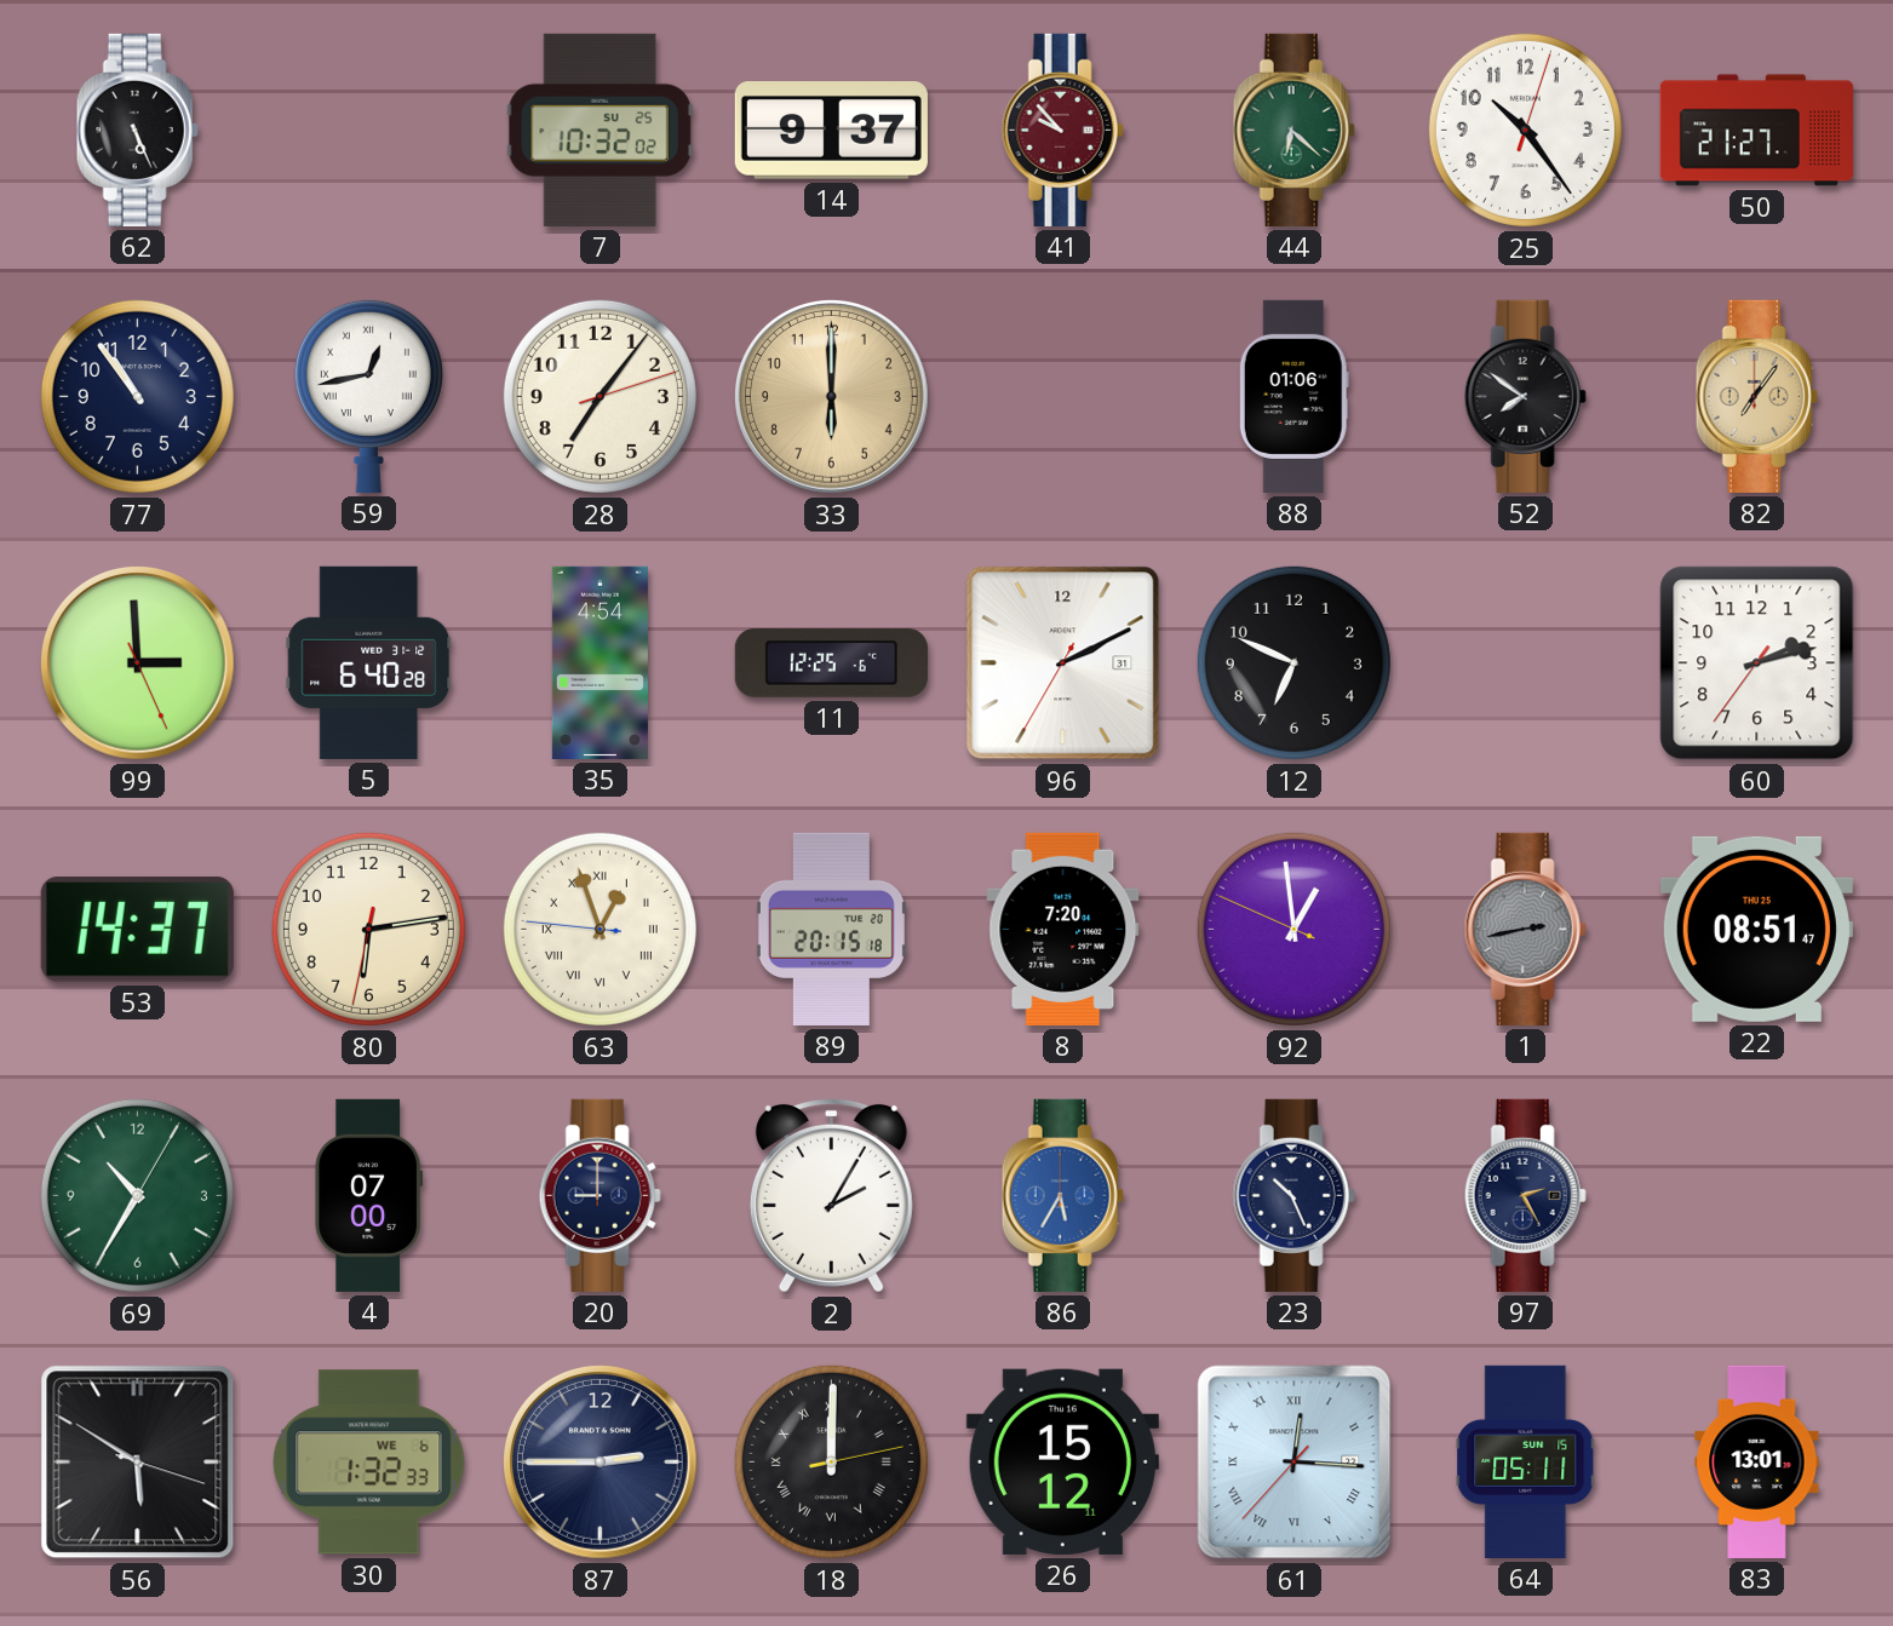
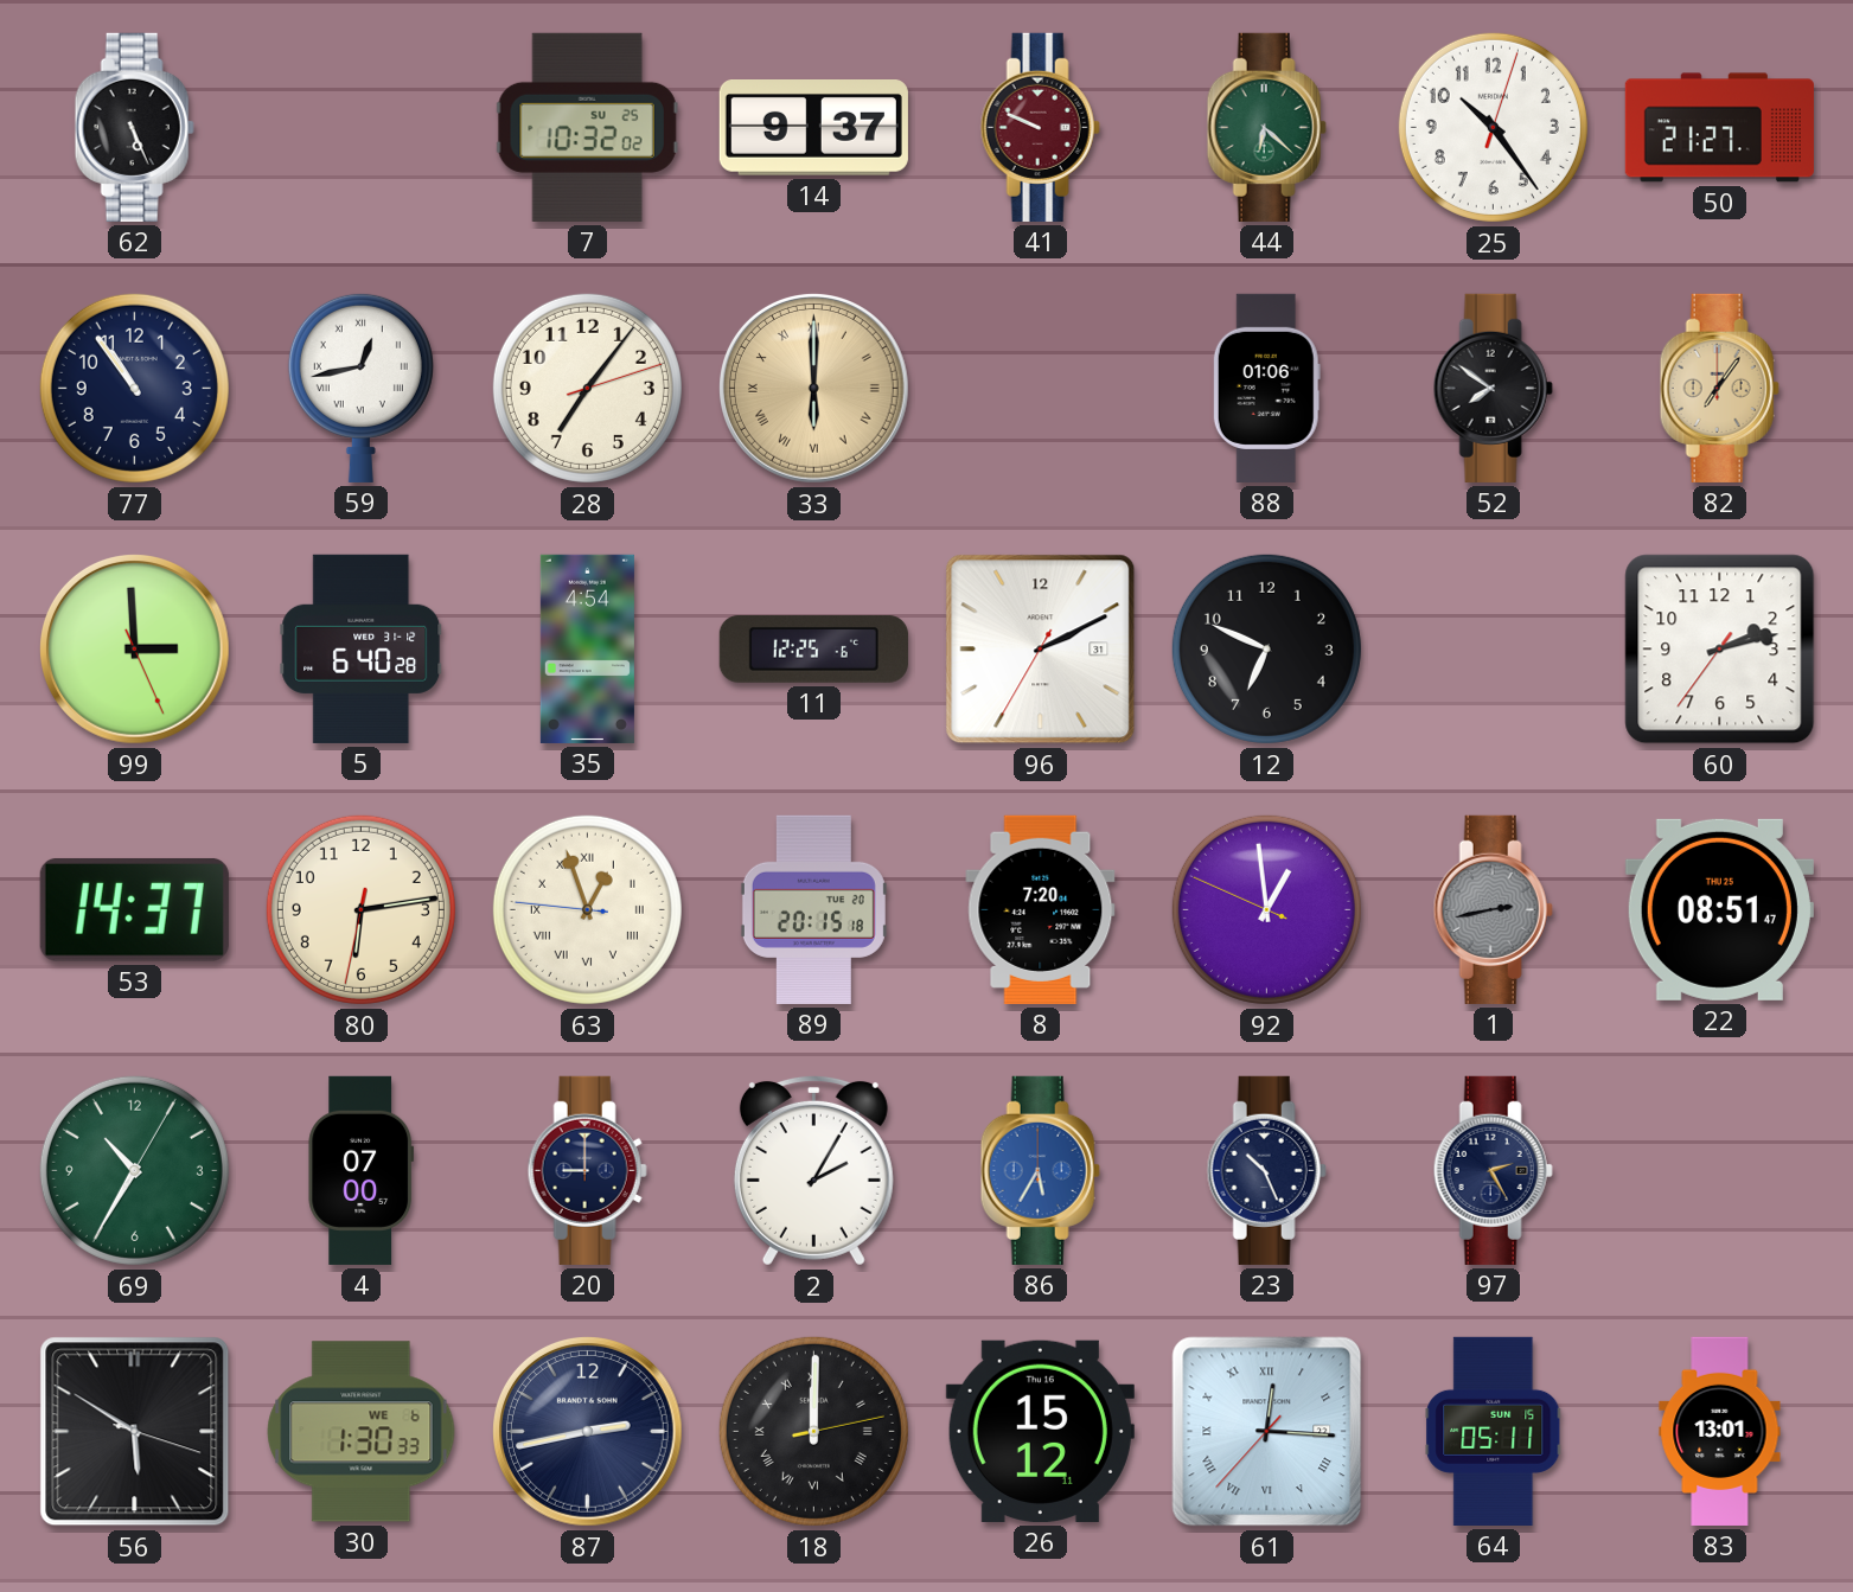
41: 9:53 -> 9:49 (1040, 127)
33 numerals: Arabic -> Roman (814, 389)
30: 1:32 -> 1:30 (362, 1432)
87: 2:45 -> 2:43 (588, 1432)
